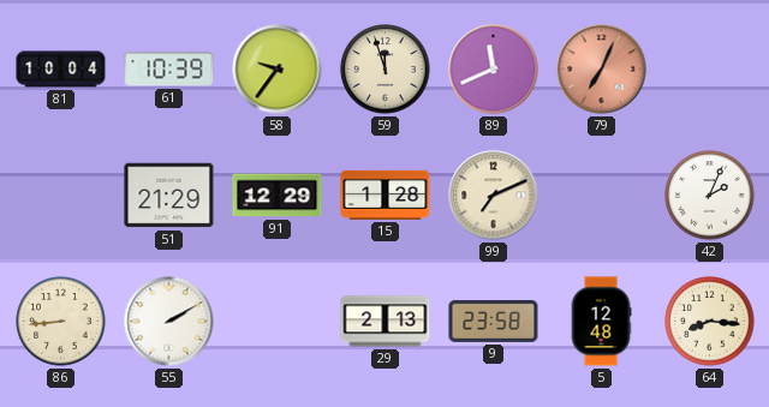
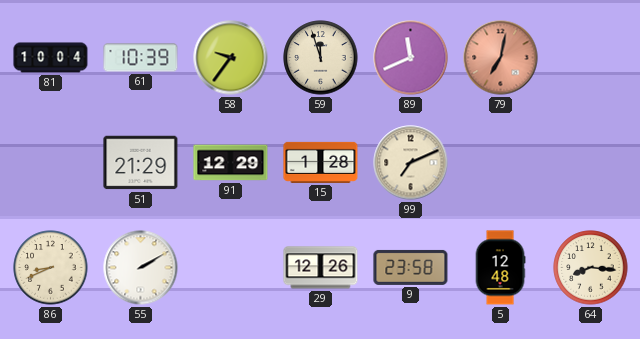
79: 7:04 -> 7:02 (501, 58)
42: 2:04 -> none (710, 196)
86: 8:44 -> 8:41 (51, 268)
29: 2:13 -> 12:26 (321, 268)
